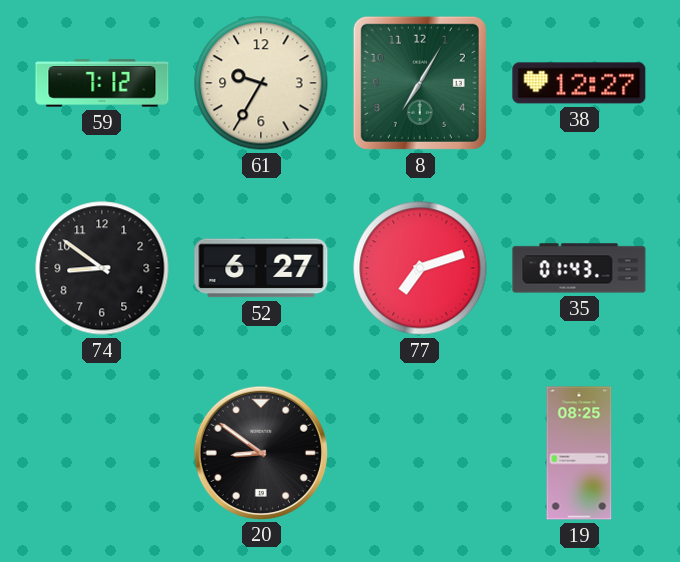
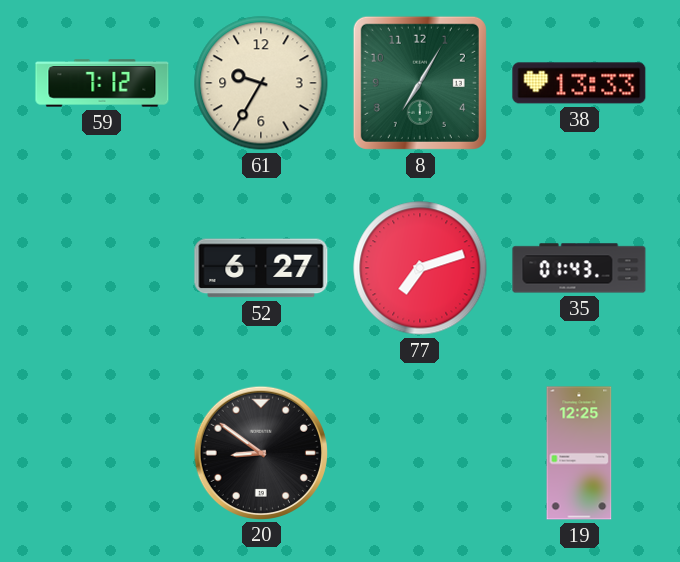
38: 12:27 -> 13:33 (579, 83)
74: 8:51 -> none (102, 268)
19: 08:25 -> 12:25 (579, 453)
